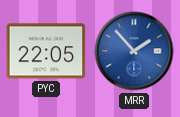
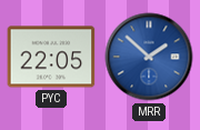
MRR: 1:53 -> 1:52 (149, 57)
